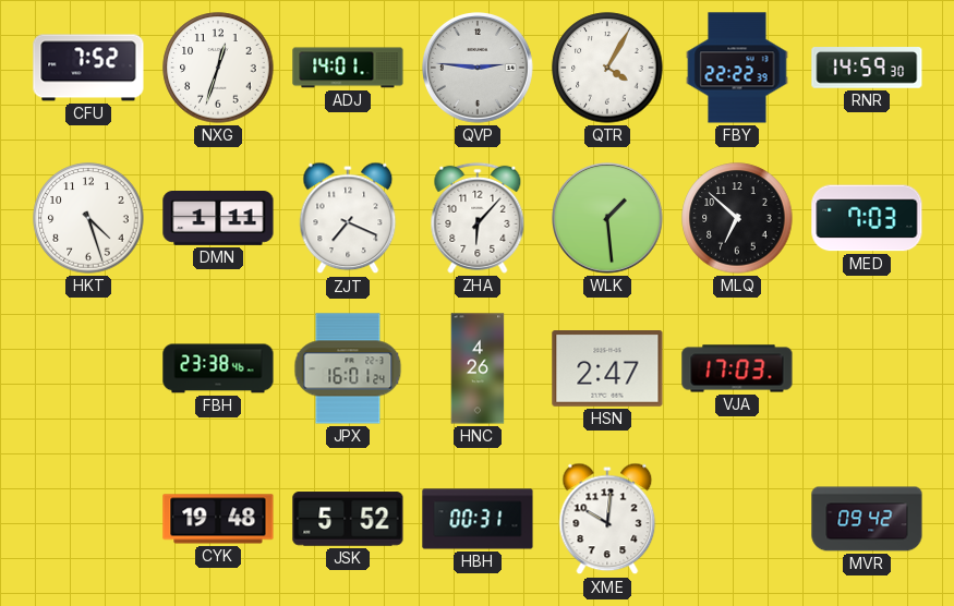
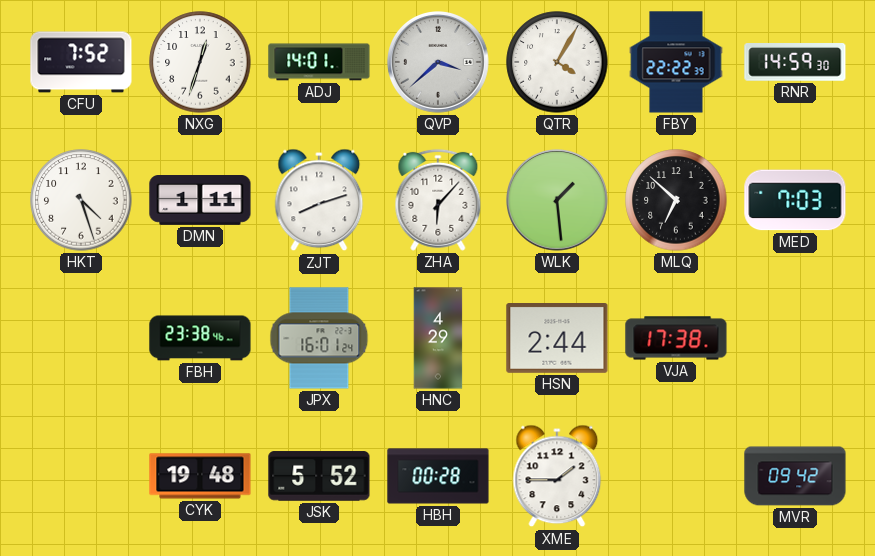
QVP: 2:46 -> 3:38 (439, 63)
ZJT: 7:19 -> 8:12 (319, 200)
HNC: 4:26 -> 4:29 (438, 338)
HSN: 2:47 -> 2:44 (557, 339)
VJA: 17:03 -> 17:38 (676, 338)
HBH: 00:31 -> 00:28 (438, 476)
XME: 10:01 -> 1:45 (557, 476)
